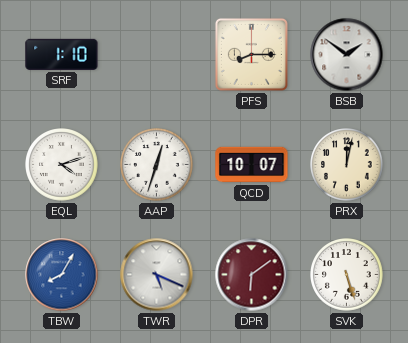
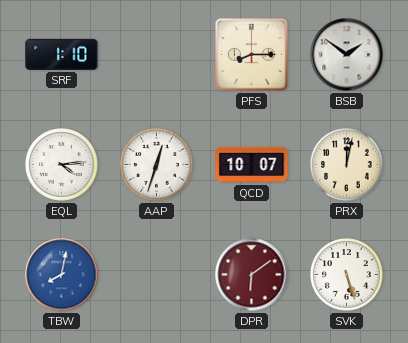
EQL: 4:12 -> 4:14 (62, 165)
TBW: 8:05 -> 8:02 (62, 275)
TWR: 5:19 -> none (157, 275)
